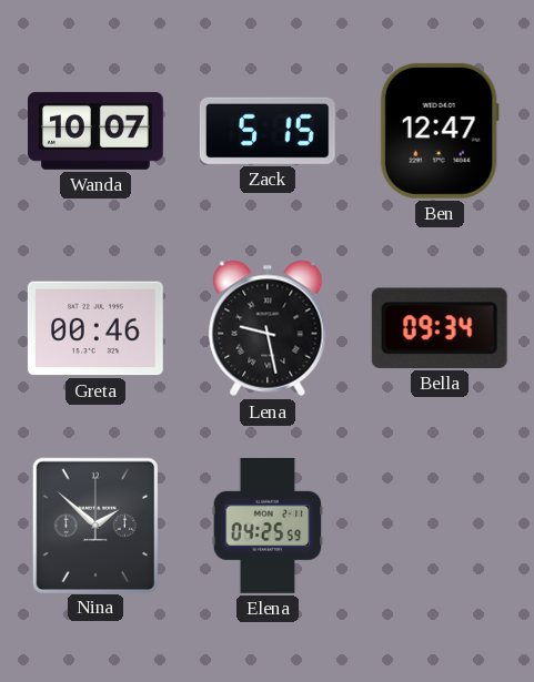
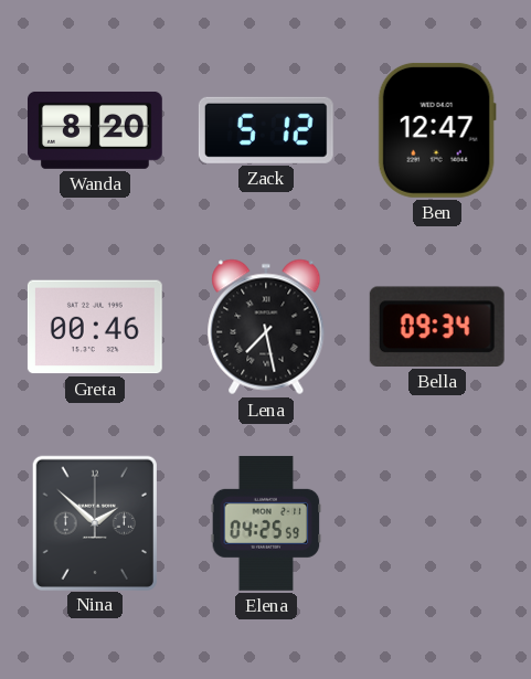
Wanda: 10:07 -> 8:20 (96, 130)
Zack: 5:15 -> 5:12 (266, 130)
Lena: 9:28 -> 7:28 (266, 327)
